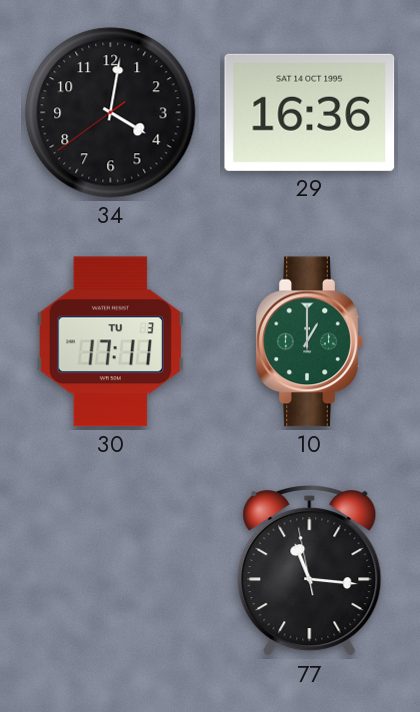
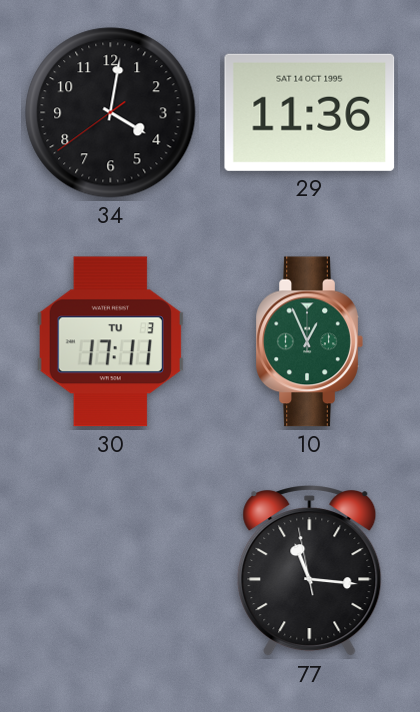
29: 16:36 -> 11:36 (310, 112)
10: 1:00 -> 12:56 (309, 342)
